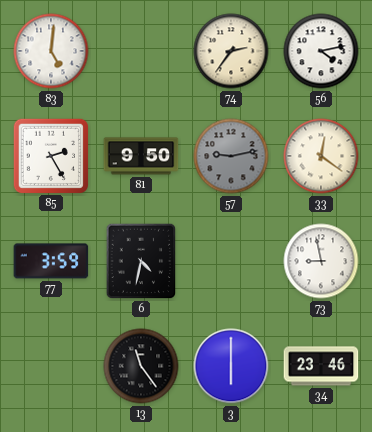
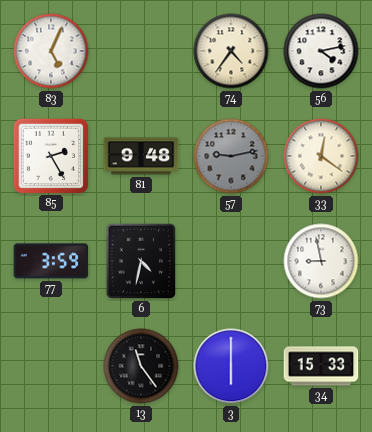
83: 5:01 -> 5:04 (51, 51)
74: 2:36 -> 4:36 (231, 51)
81: 9:50 -> 9:48 (141, 156)
34: 23:46 -> 15:33 (321, 366)
